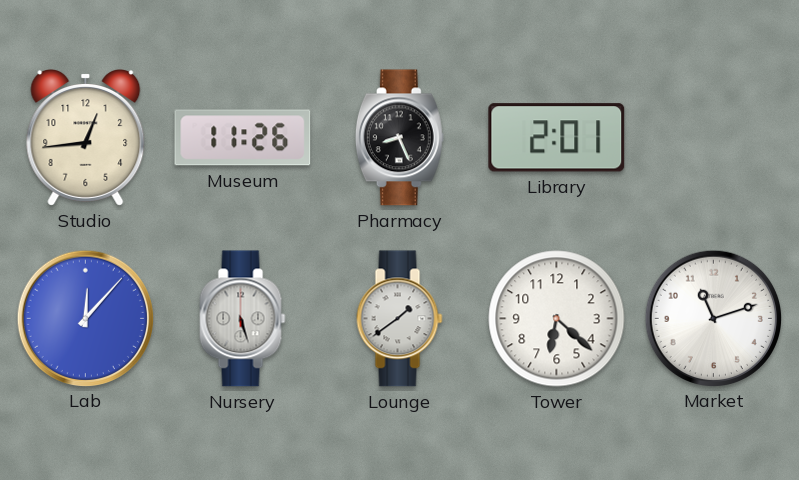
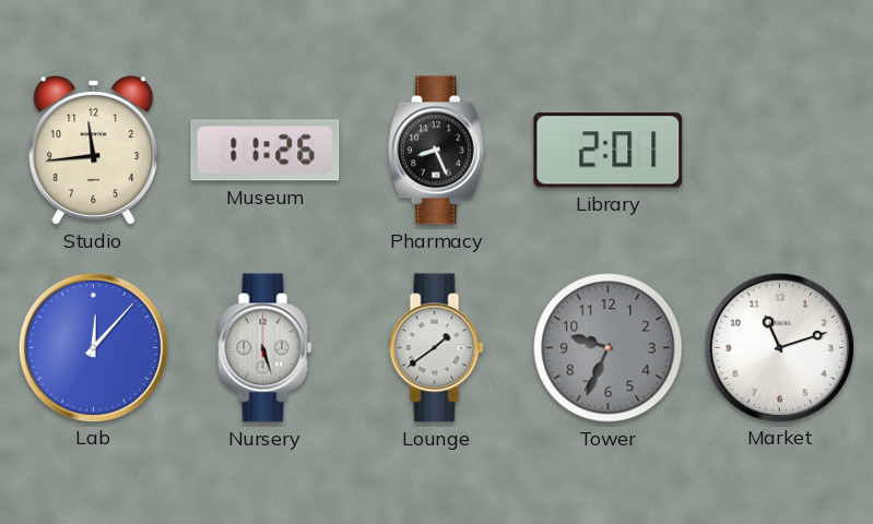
Studio: 12:44 -> 11:44 (94, 151)
Tower: 6:22 -> 9:34 (609, 348)
Tower dial: white -> grey (609, 348)
